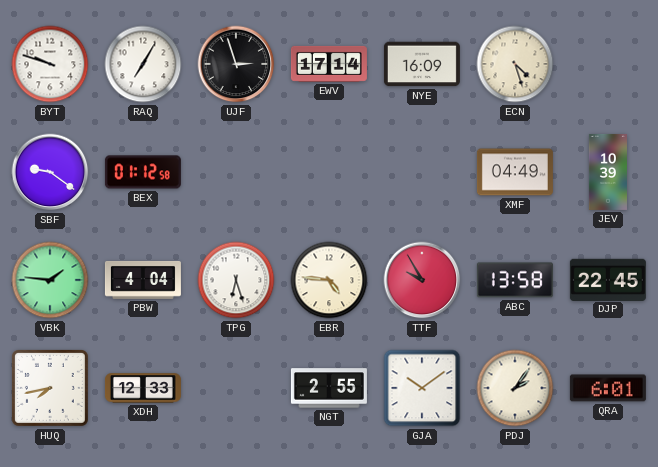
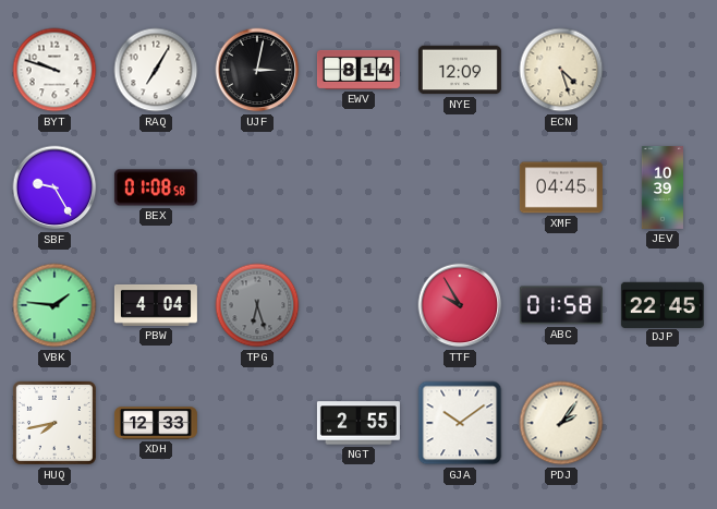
UJF: 2:57 -> 3:02 (257, 70)
EWV: 17:14 -> 8:14 (358, 70)
NYE: 16:09 -> 12:09 (460, 70)
SBF: 9:21 -> 9:25 (54, 187)
BEX: 01:12 -> 01:08 (156, 187)
XMF: 04:49 -> 04:45 (561, 187)
TPG dial: white -> grey (257, 305)
EBR: 4:46 -> none (329, 280)
ABC: 13:58 -> 01:58 (561, 305)
QRA: 6:01 -> none (608, 388)
